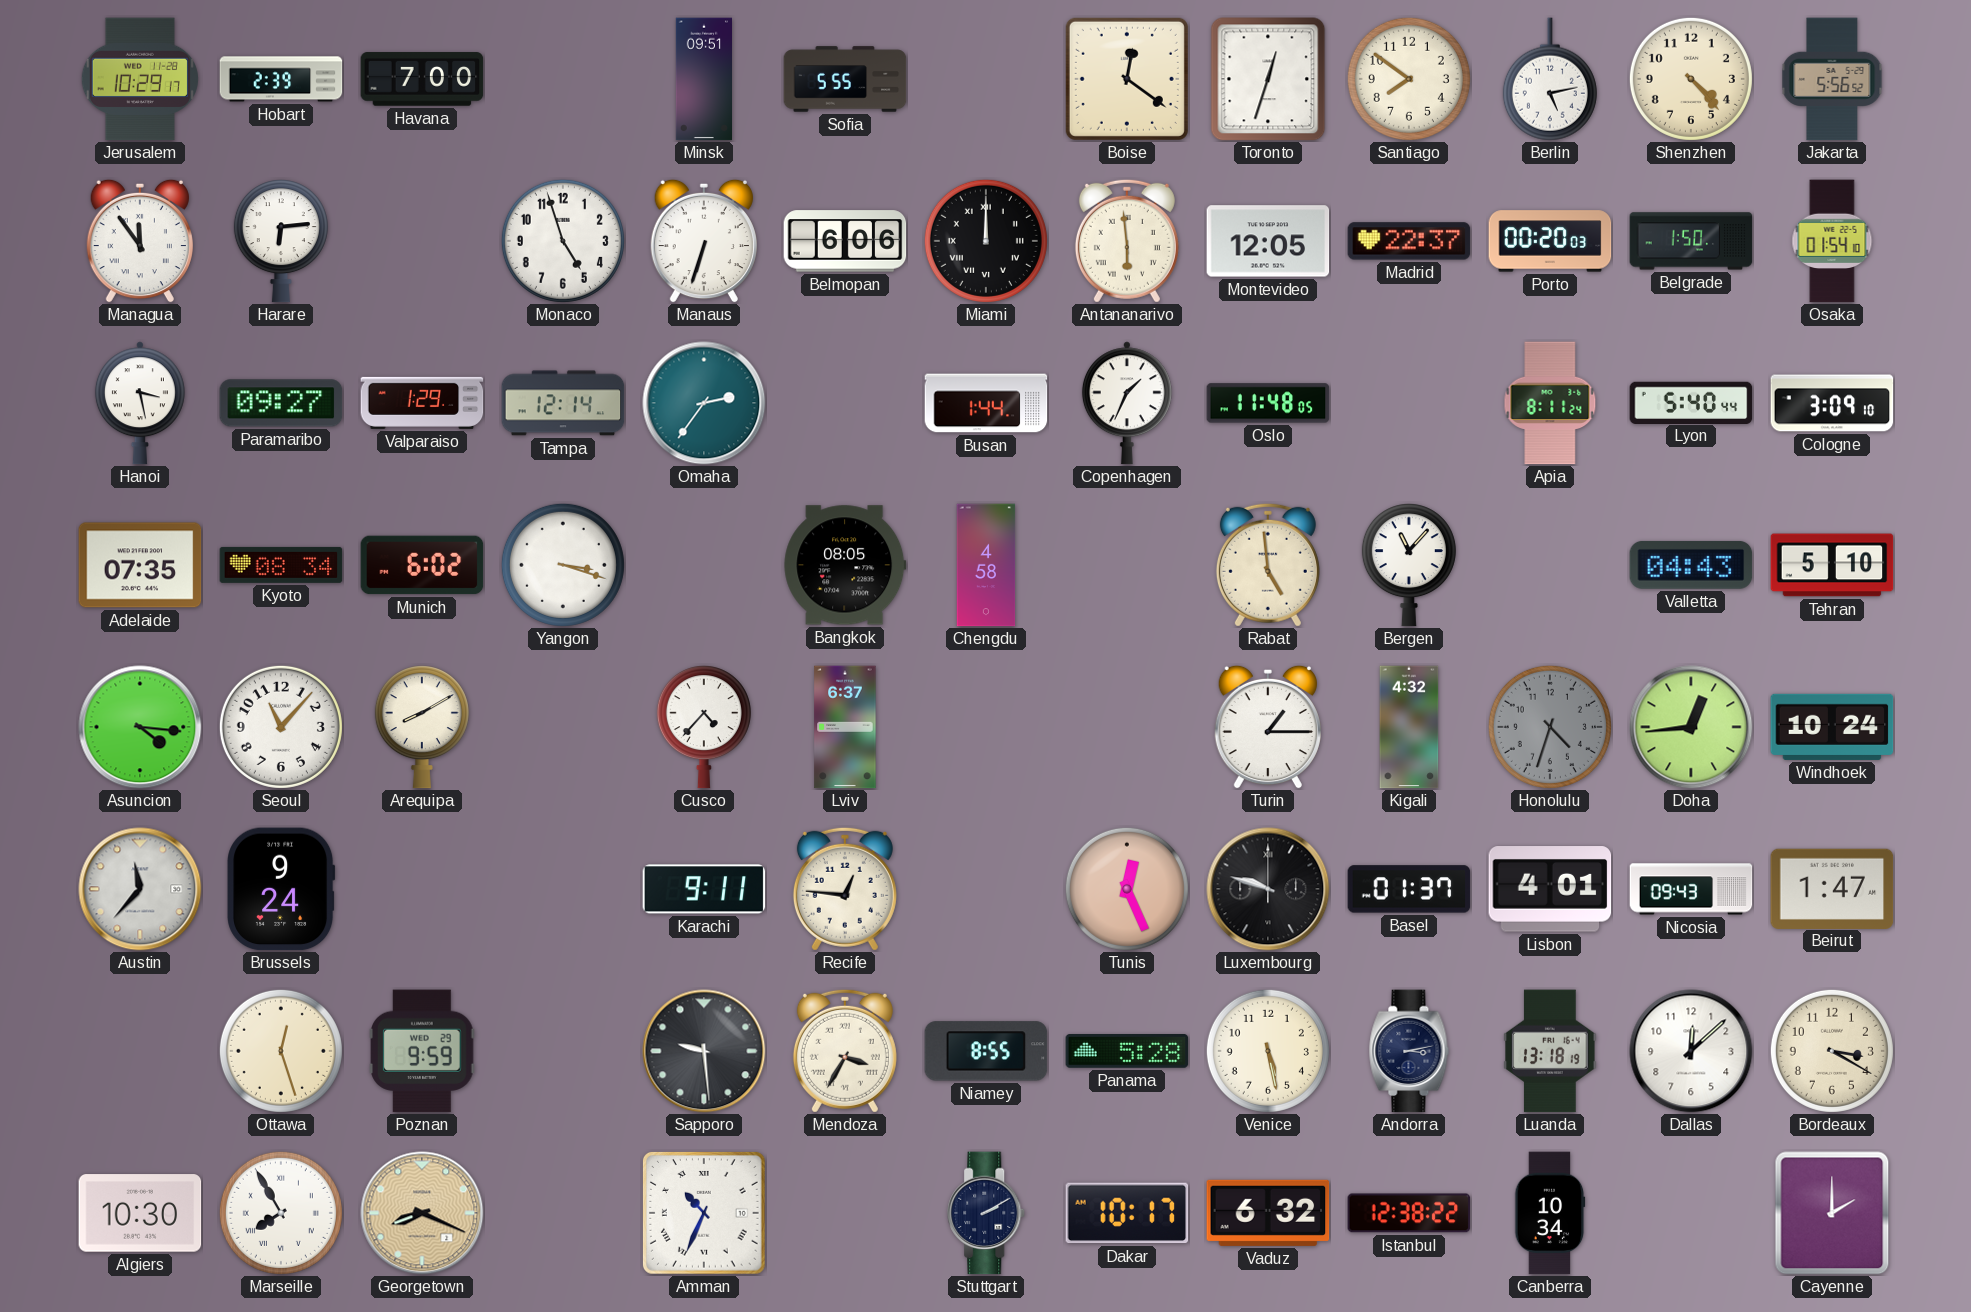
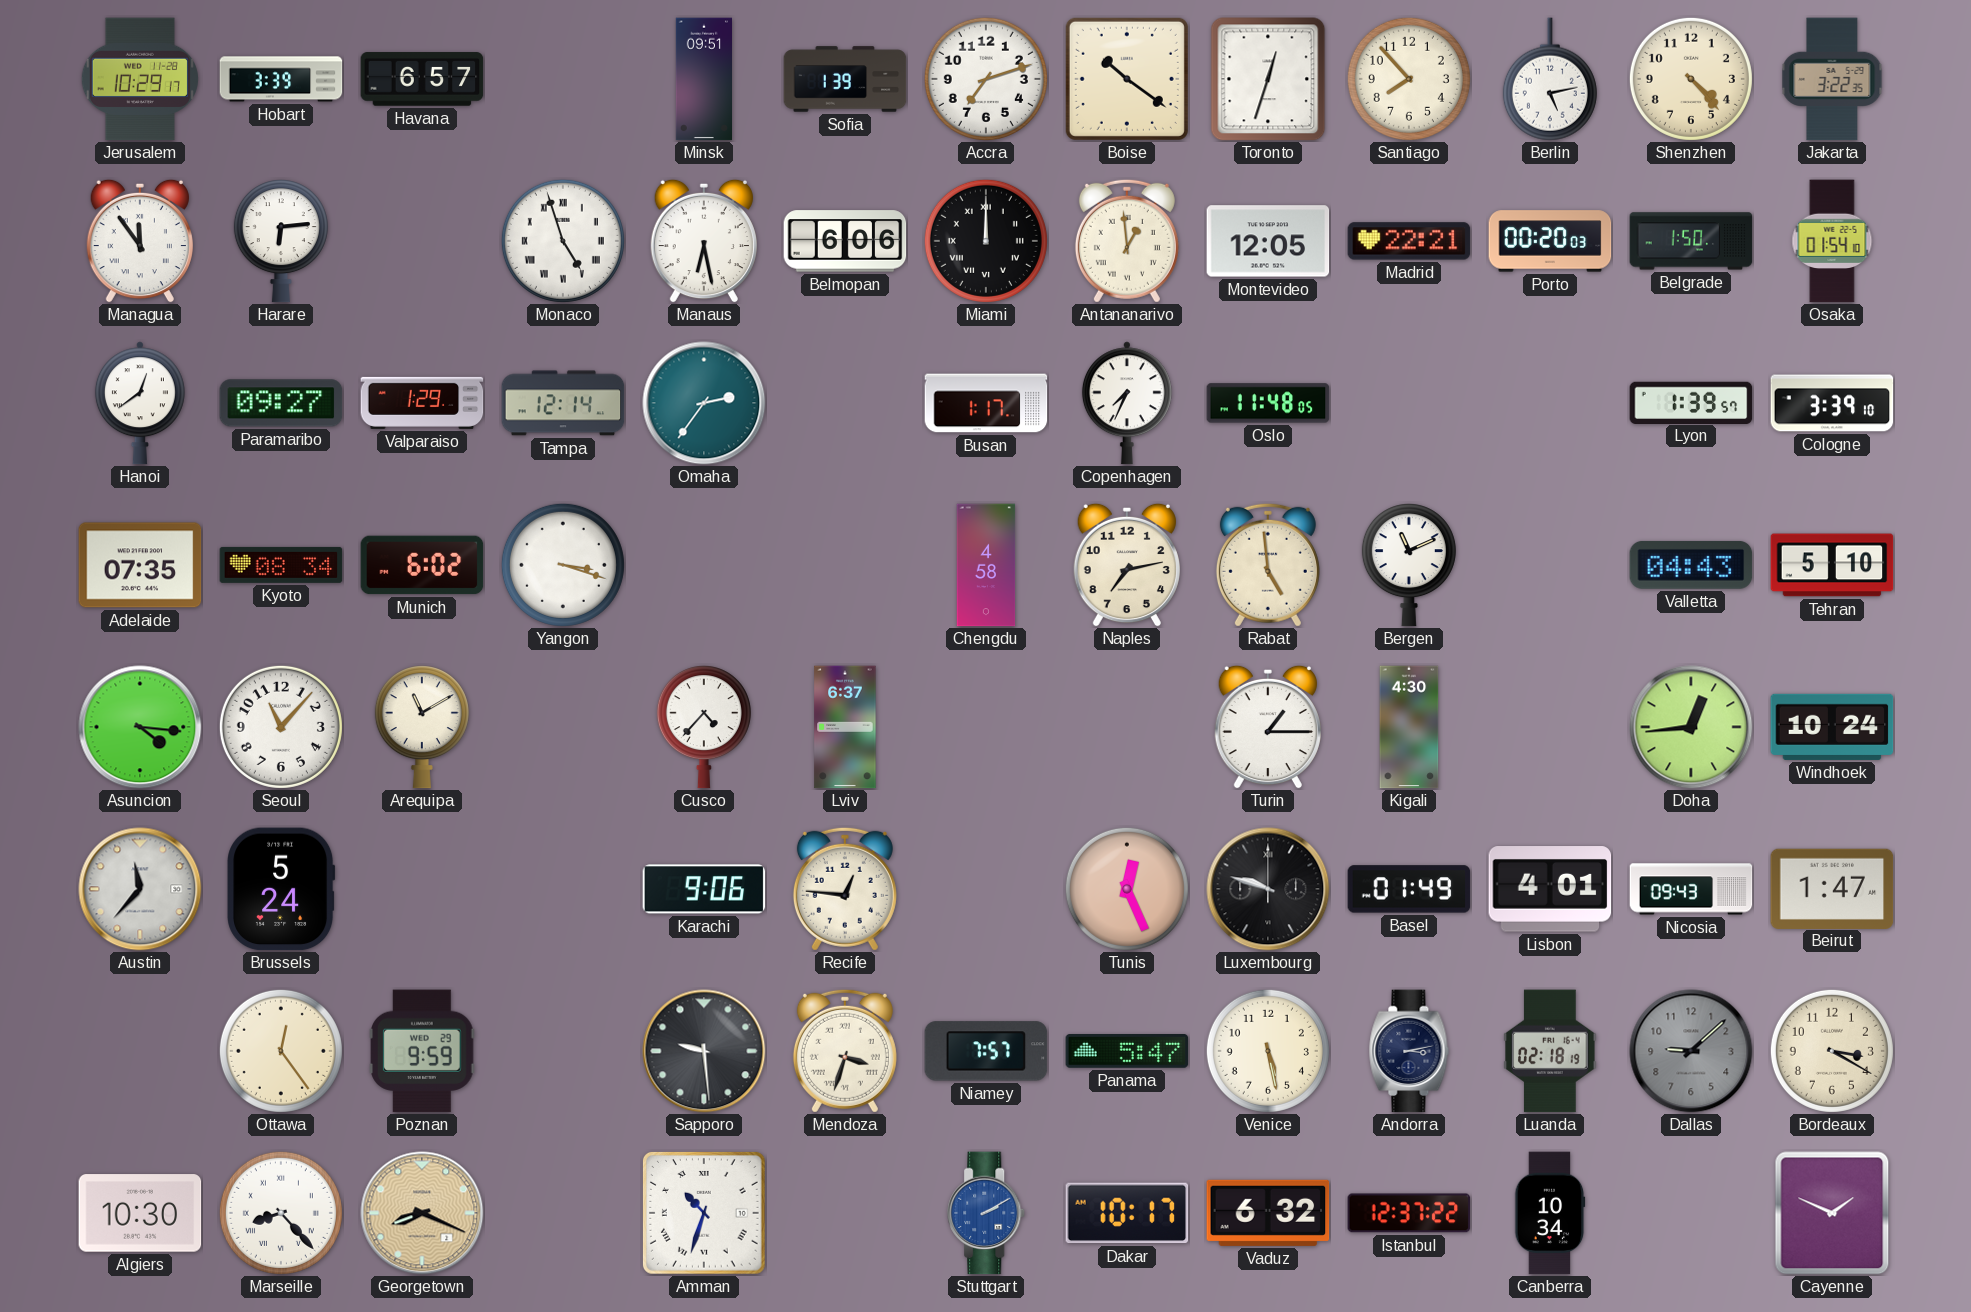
Hobart: 2:39 -> 3:39 (281, 79)
Havana: 7:00 -> 6:57 (422, 79)
Sofia: 5:55 -> 1:39 (845, 79)
Accra: none -> 7:12 (986, 79)
Boise: 12:21 -> 10:21 (1127, 79)
Santiago: 7:51 -> 7:53 (1409, 79)
Jakarta: 5:56 -> 3:22 (1832, 79)
Monaco numerals: Arabic -> Roman (563, 241)
Manaus: 6:33 -> 6:28 (704, 241)
Antananarivo: 5:59 -> 12:59 (1127, 241)
Madrid: 22:37 -> 22:21 (1409, 241)
Hanoi: 3:28 -> 12:39 (140, 403)
Busan: 1:44 -> 1:17 (986, 403)
Copenhagen: 1:34 -> 7:34 (1127, 403)
Apia: 8:11 -> none (1550, 403)
Lyon: 5:40 -> 1:39 (1691, 402)
Cologne: 3:09 -> 3:39 (1832, 403)
Bangkok: 08:05 -> none (845, 565)
Naples: none -> 7:13 (1127, 565)
Bergen: 11:07 -> 11:11 (1409, 565)
Arequipa: 8:10 -> 11:10 (422, 727)
Kigali: 4:32 -> 4:30 (1409, 727)
Honolulu: 4:33 -> none (1550, 727)
Brussels: 9:24 -> 5:24 (281, 889)
Karachi: 9:11 -> 9:06 (704, 889)
Basel: 01:37 -> 01:49 (1409, 889)
Ottawa: 12:27 -> 12:24 (281, 1051)
Mendoza: 3:35 -> 3:33 (845, 1051)
Niamey: 8:55 -> 7:57 (986, 1051)
Panama: 5:28 -> 5:47 (1127, 1052)
Luanda: 13:18 -> 02:18 (1550, 1051)
Dallas: 12:08 -> 9:08 (1691, 1051)
Dallas dial: white -> grey (1691, 1051)
Marseille: 7:55 -> 8:23 (281, 1213)
Amman: 10:34 -> 10:33 (704, 1213)
Stuttgart dial: navy -> blue (987, 1213)
Istanbul: 12:38 -> 12:37 (1409, 1213)
Cayenne: 2:00 -> 1:49 (1832, 1213)
